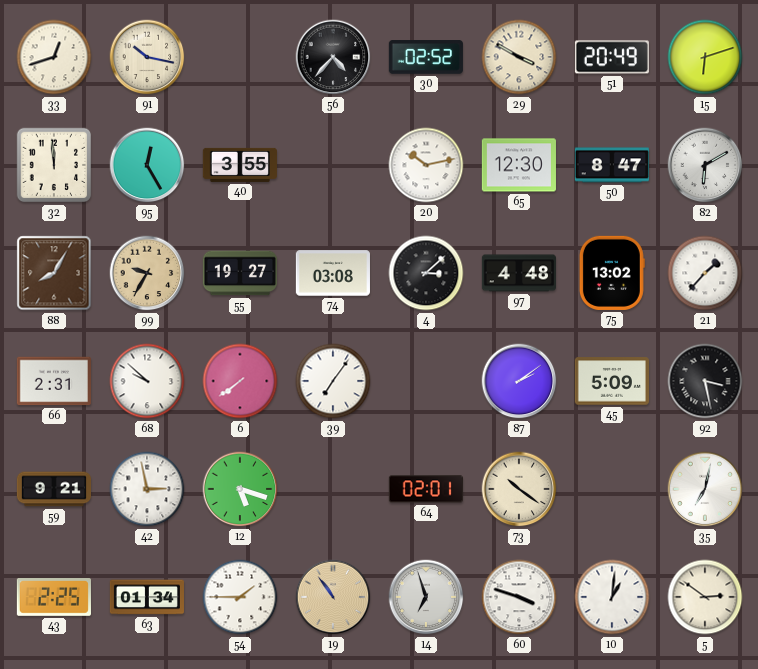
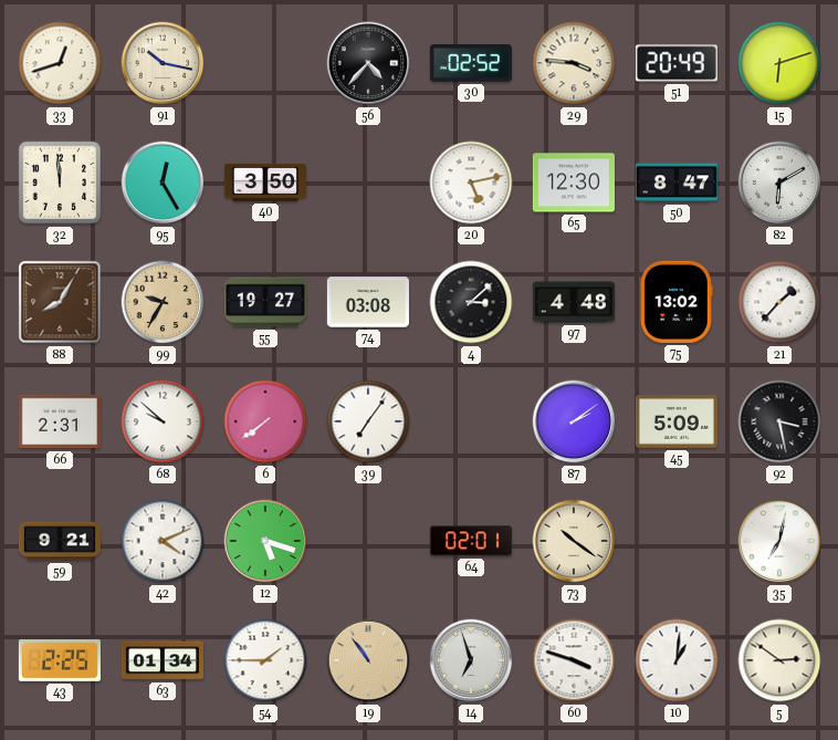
29: 3:50 -> 3:46 (574, 63)
40: 3:55 -> 3:50 (265, 183)
20: 10:13 -> 5:13 (471, 183)
42: 2:58 -> 4:11 (163, 541)
